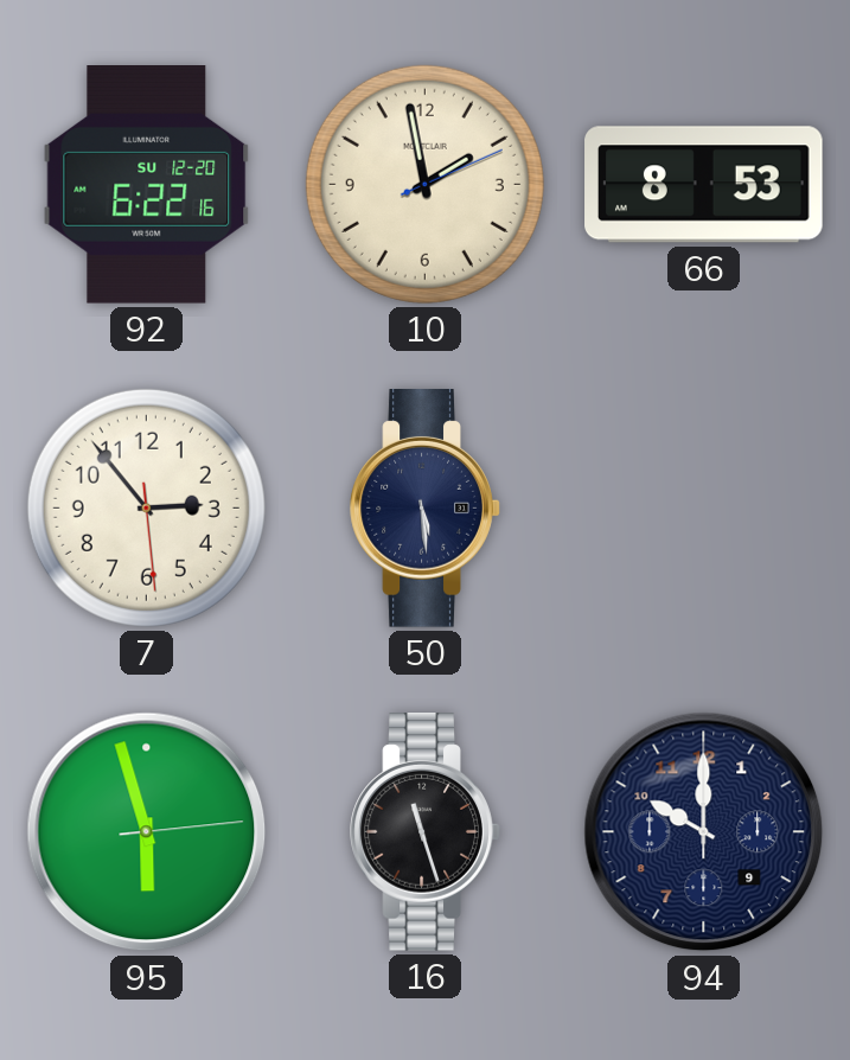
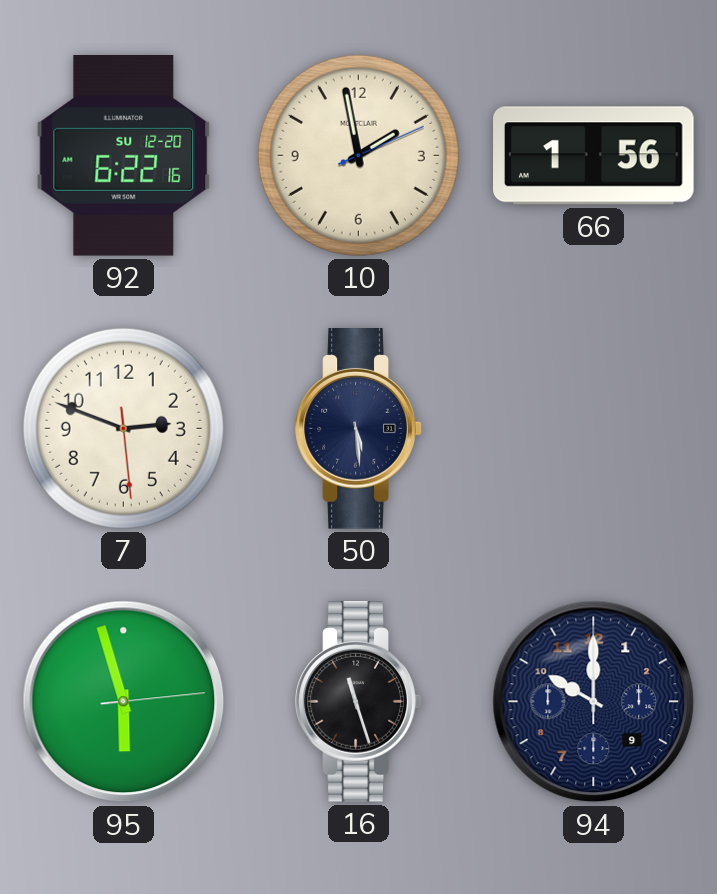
66: 8:53 -> 1:56 (594, 156)
7: 2:53 -> 2:48 (123, 428)
